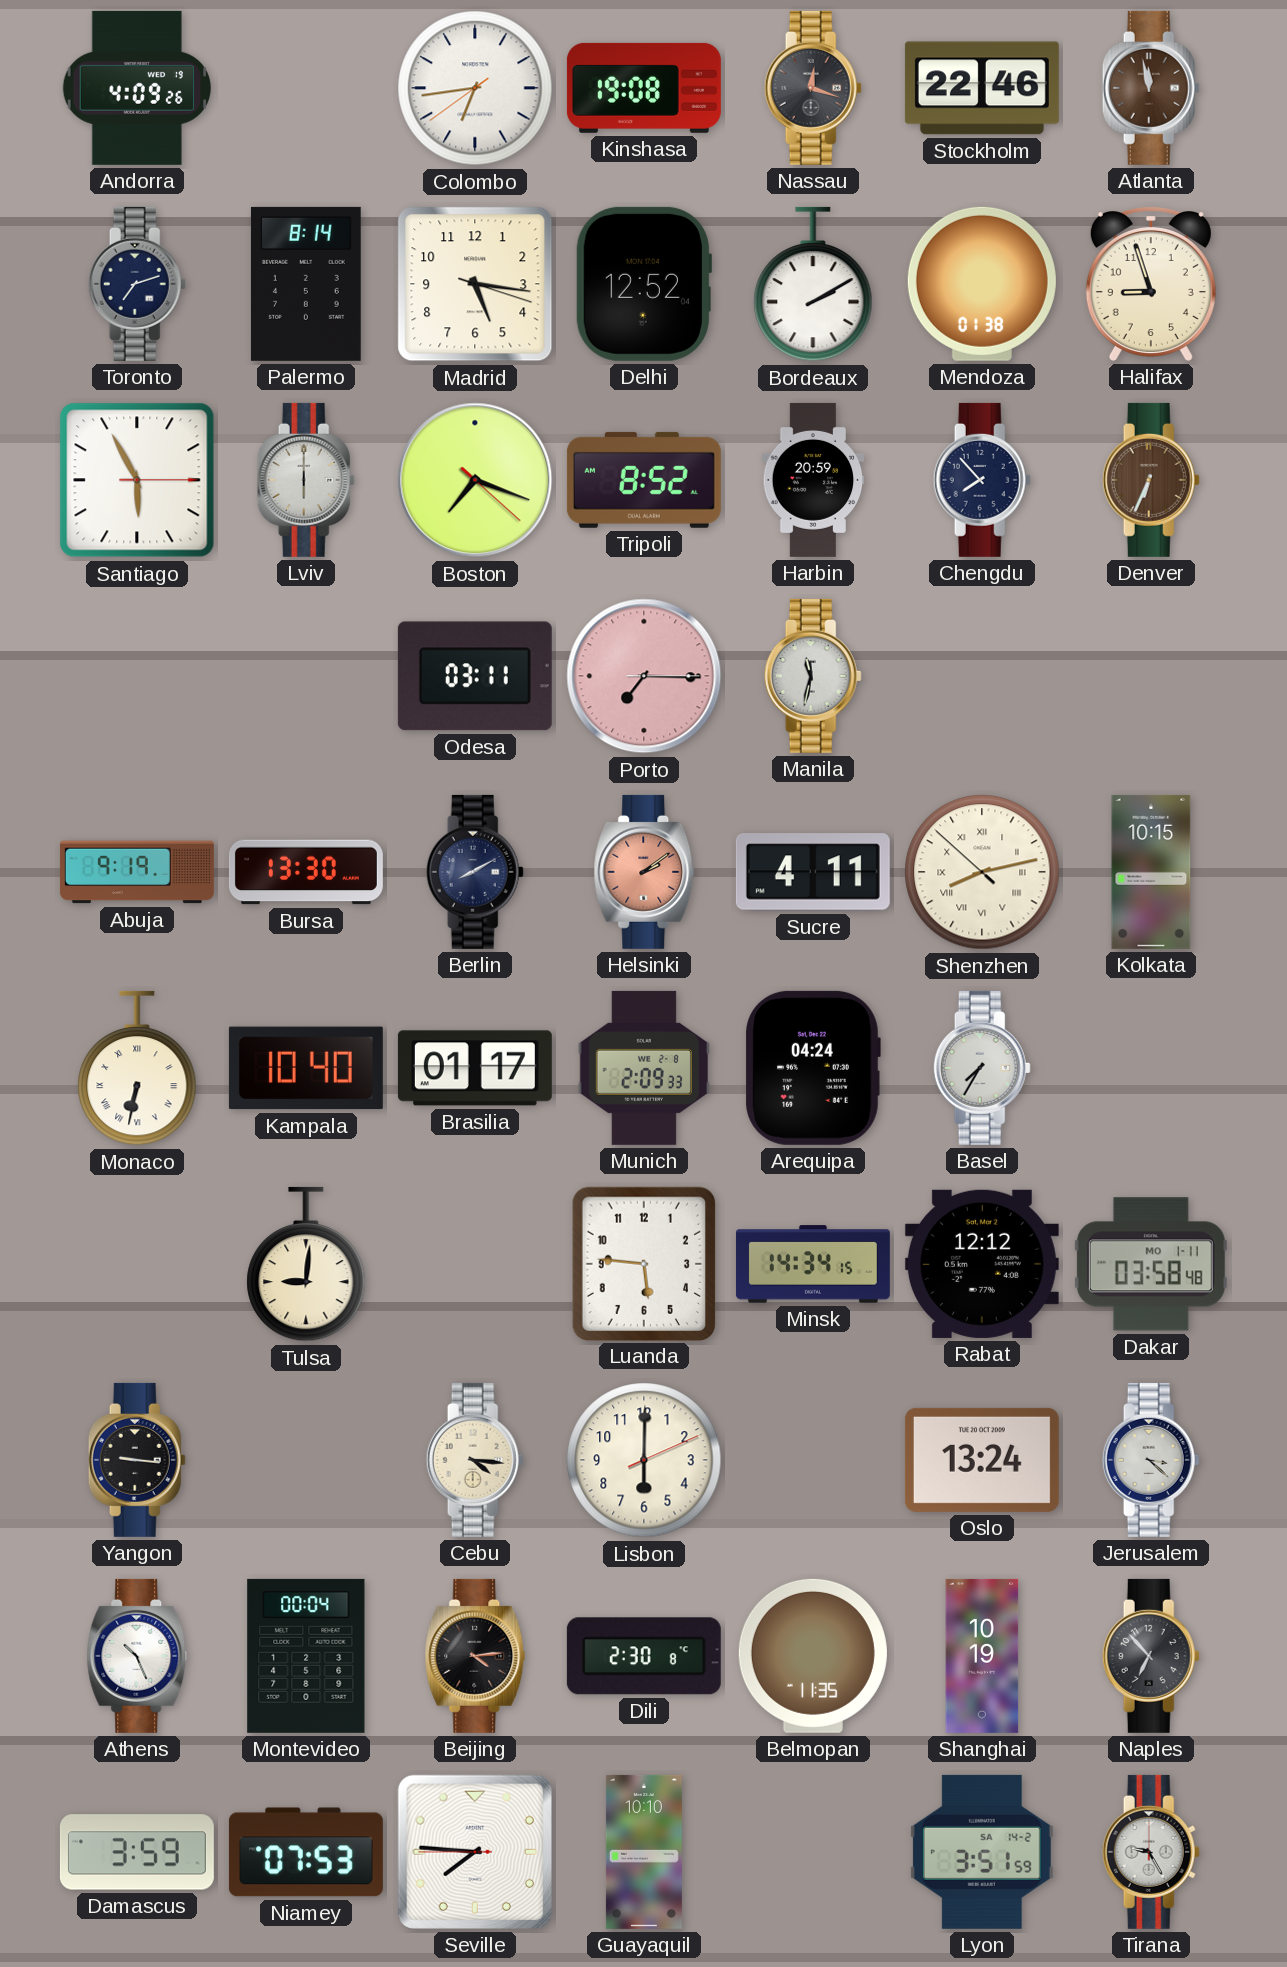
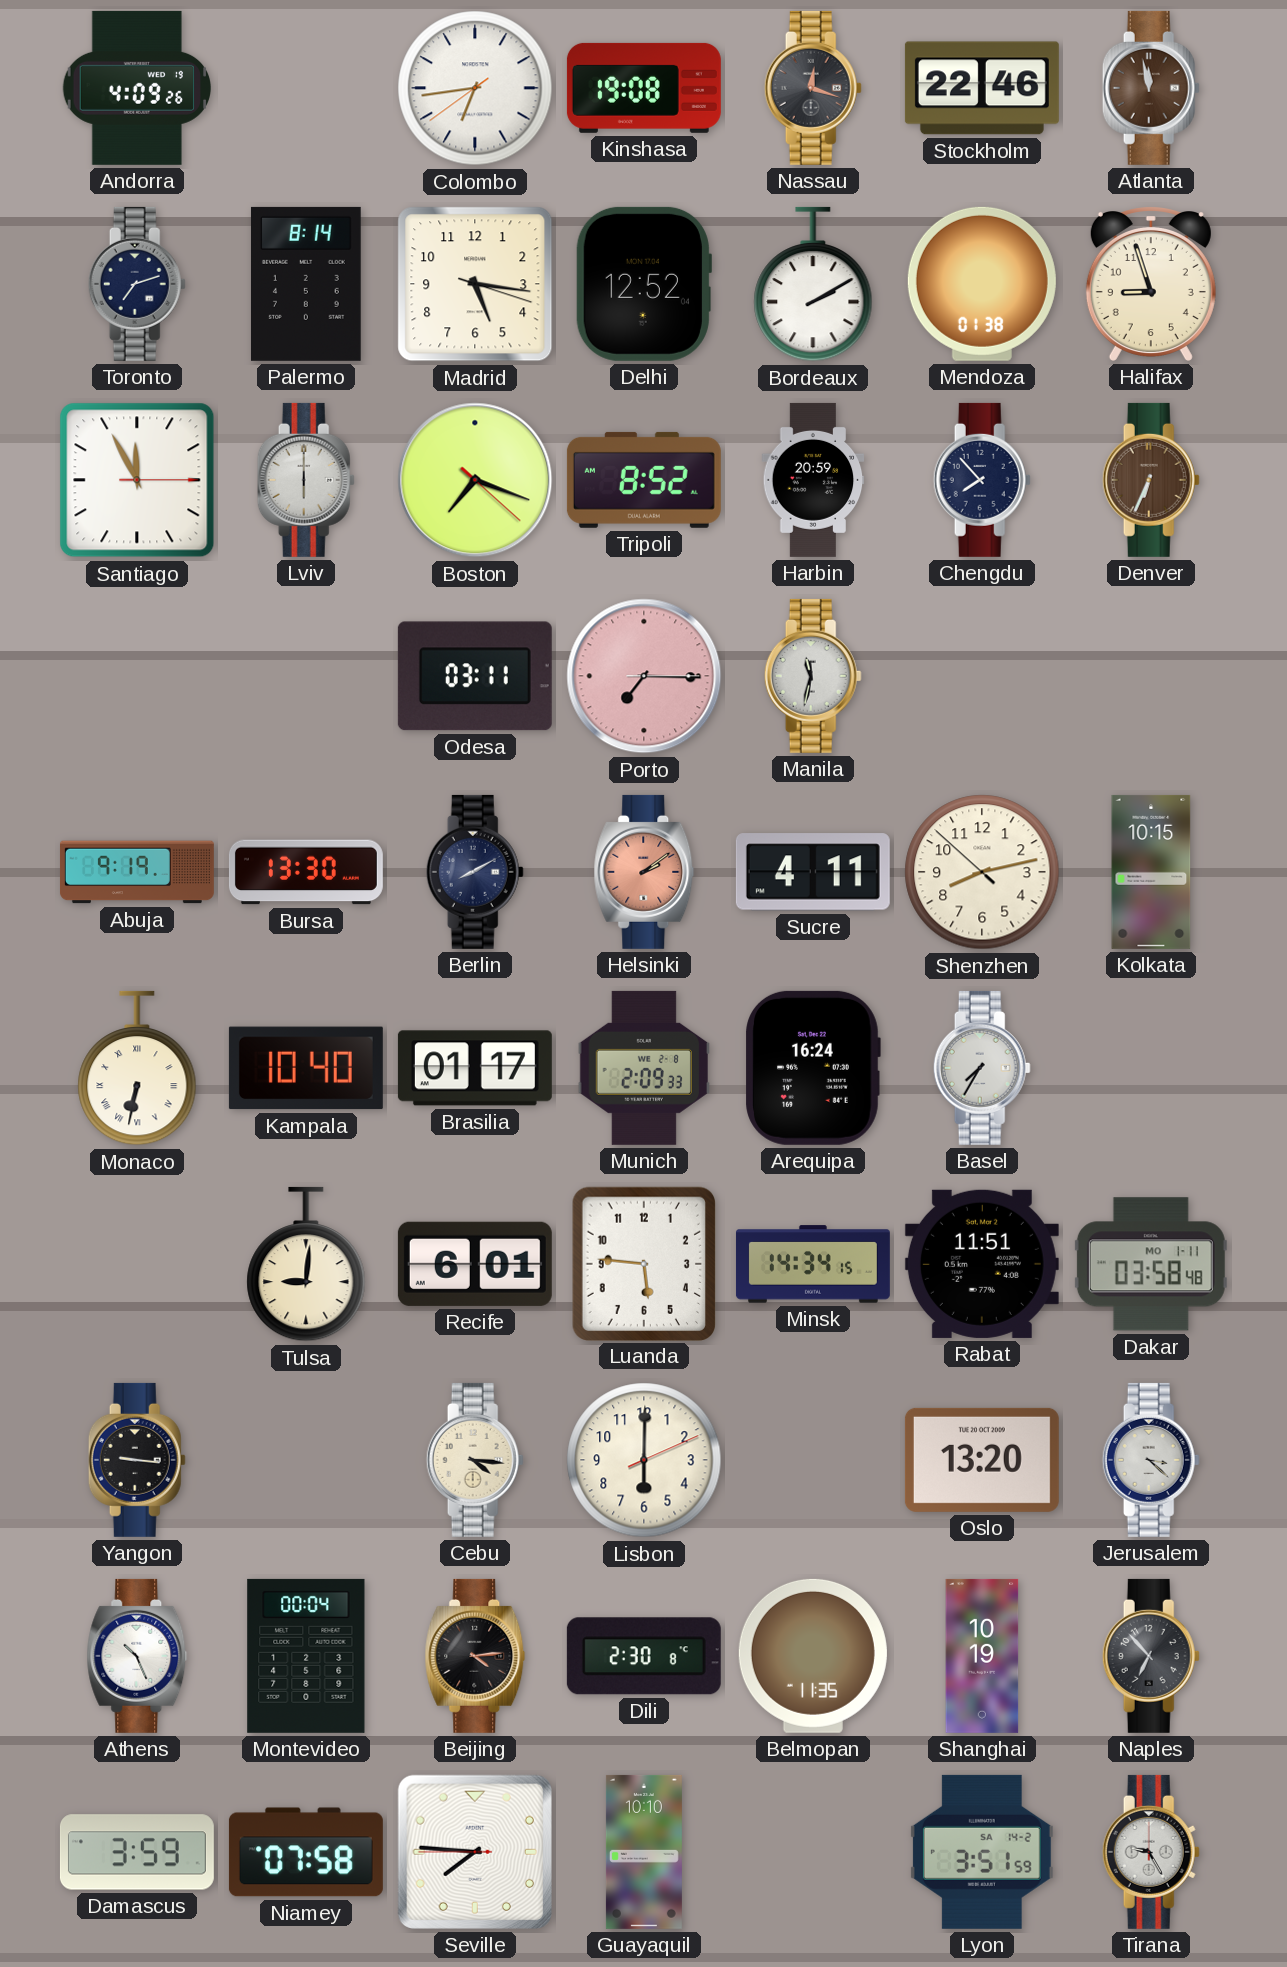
Santiago: 5:55 -> 11:55 (137, 480)
Shenzhen numerals: Roman -> Arabic (982, 872)
Arequipa: 04:24 -> 16:24 (813, 1068)
Recife: none -> 6:01 (475, 1264)
Rabat: 12:12 -> 11:51 (982, 1264)
Oslo: 13:24 -> 13:20 (982, 1460)
Niamey: 07:53 -> 07:58 (306, 1852)
